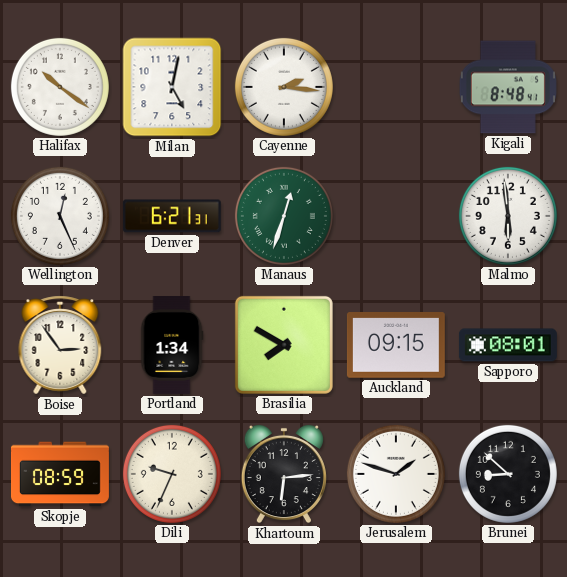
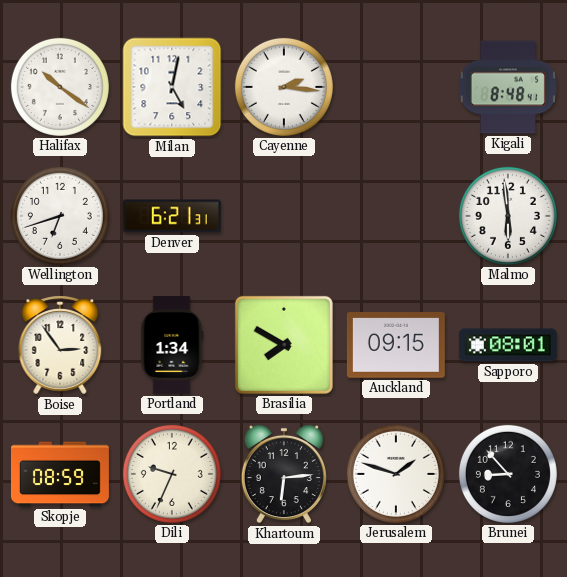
Wellington: 12:26 -> 6:42 (60, 216)
Manaus: 12:33 -> none (284, 216)
Brunei: 8:52 -> 8:53 (508, 474)
